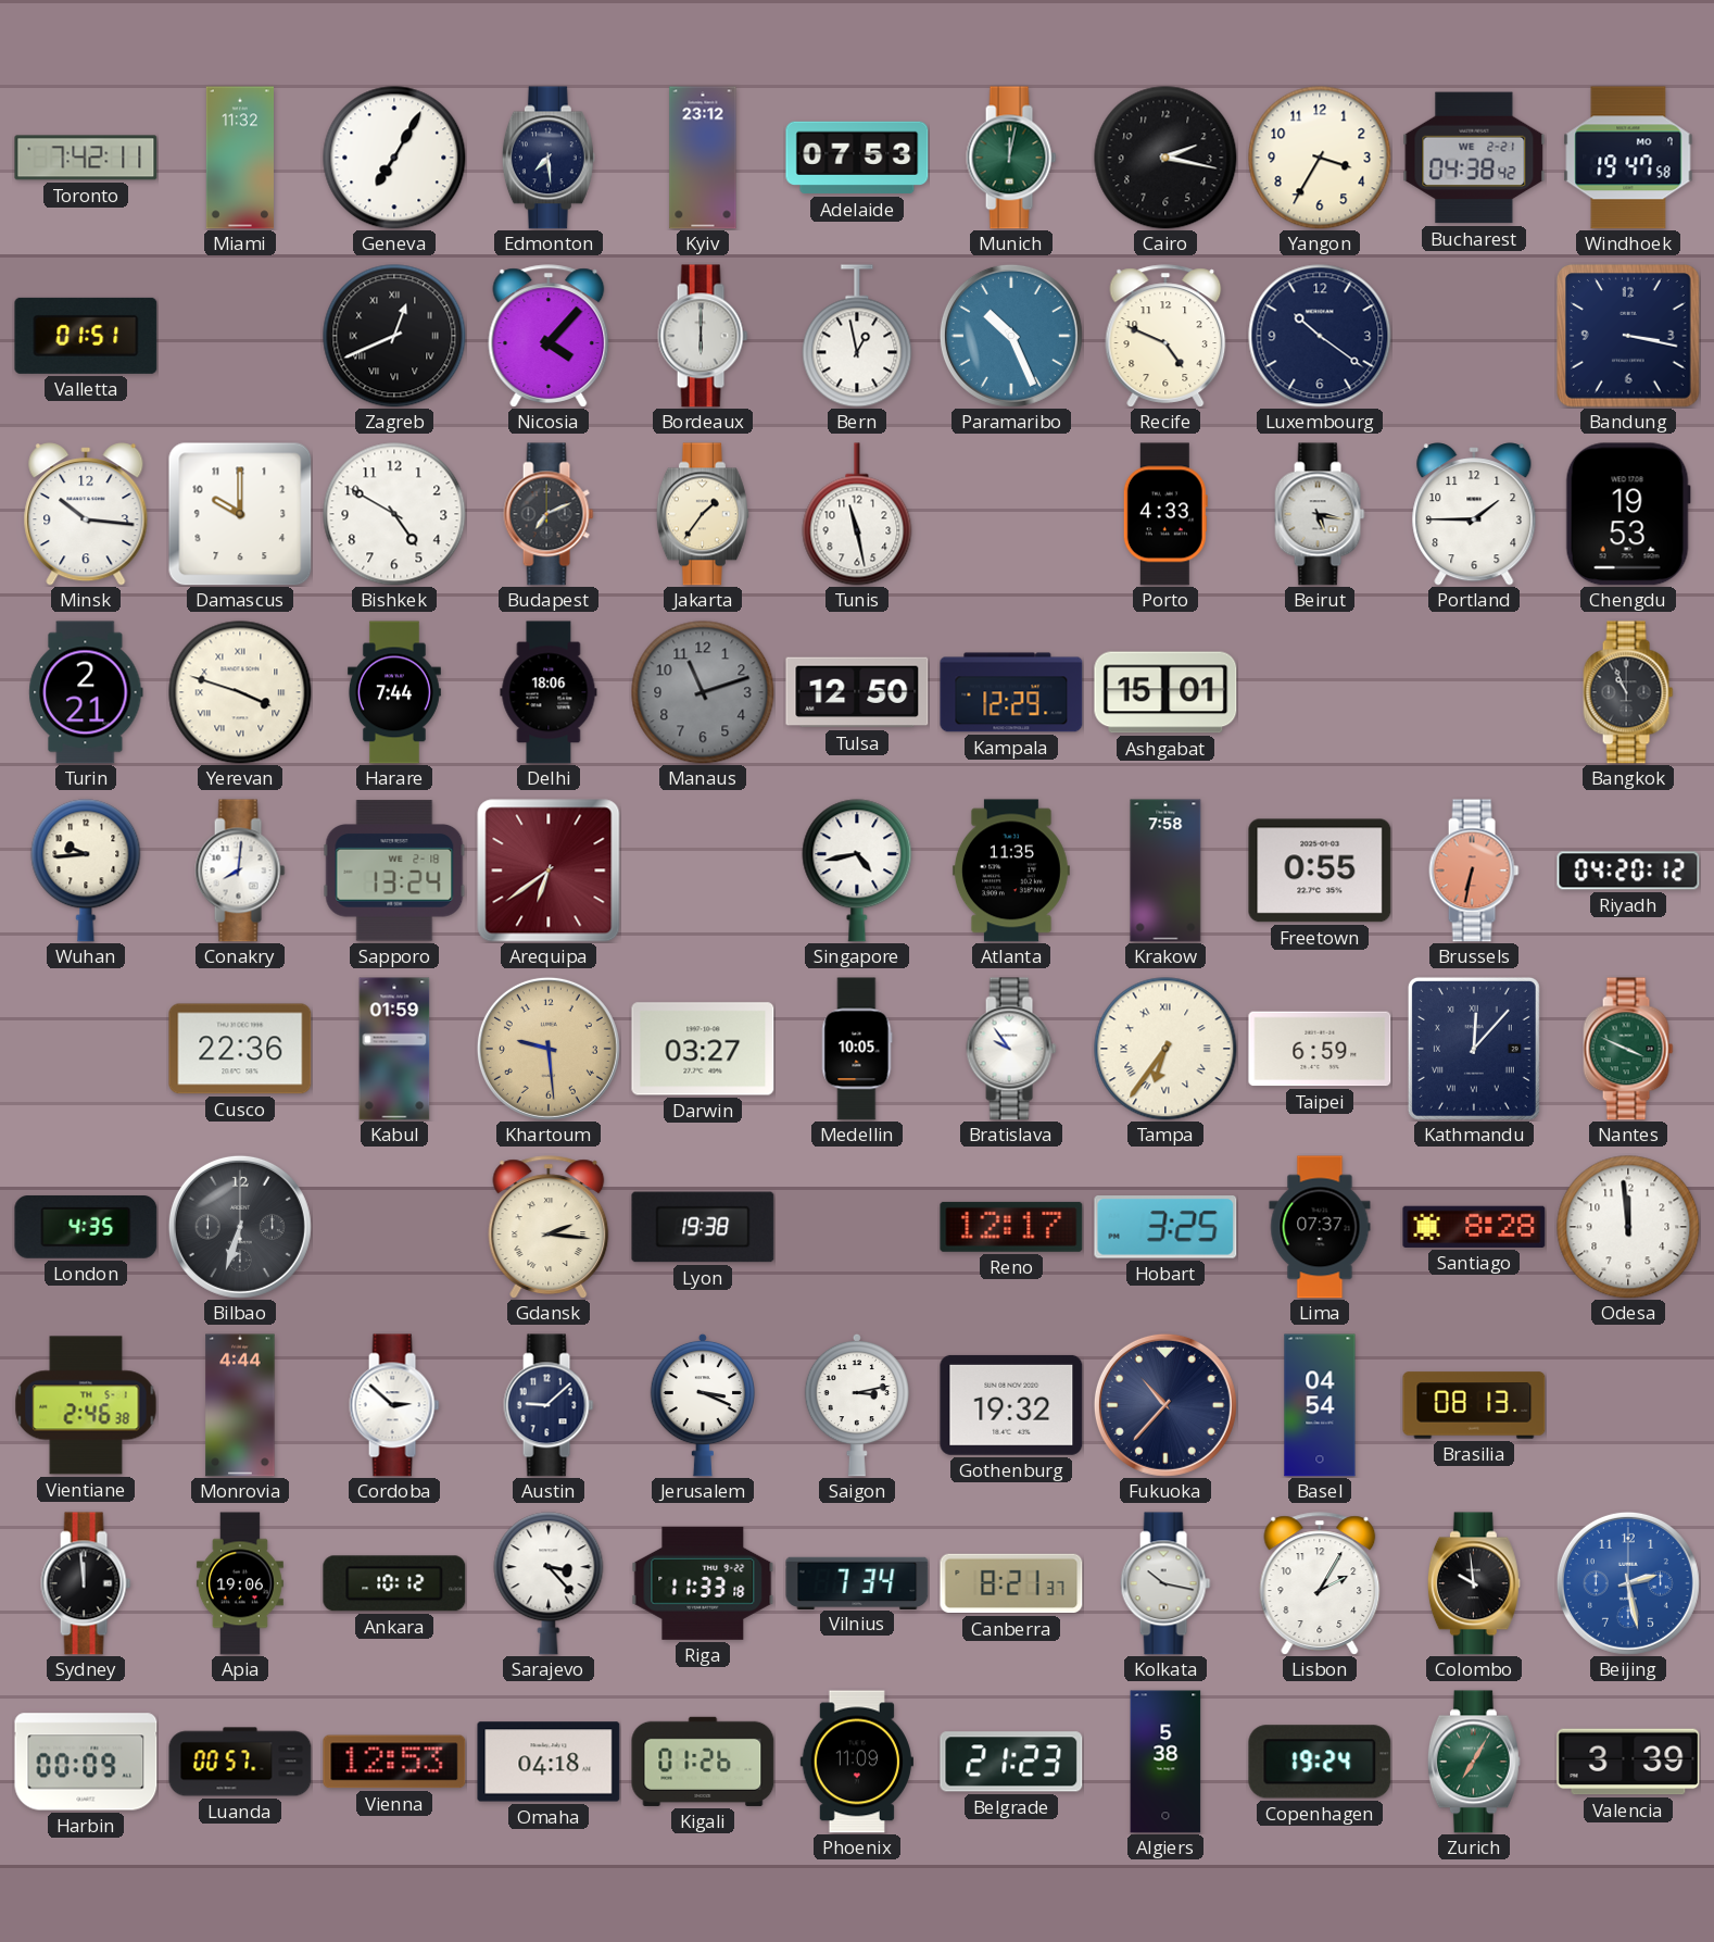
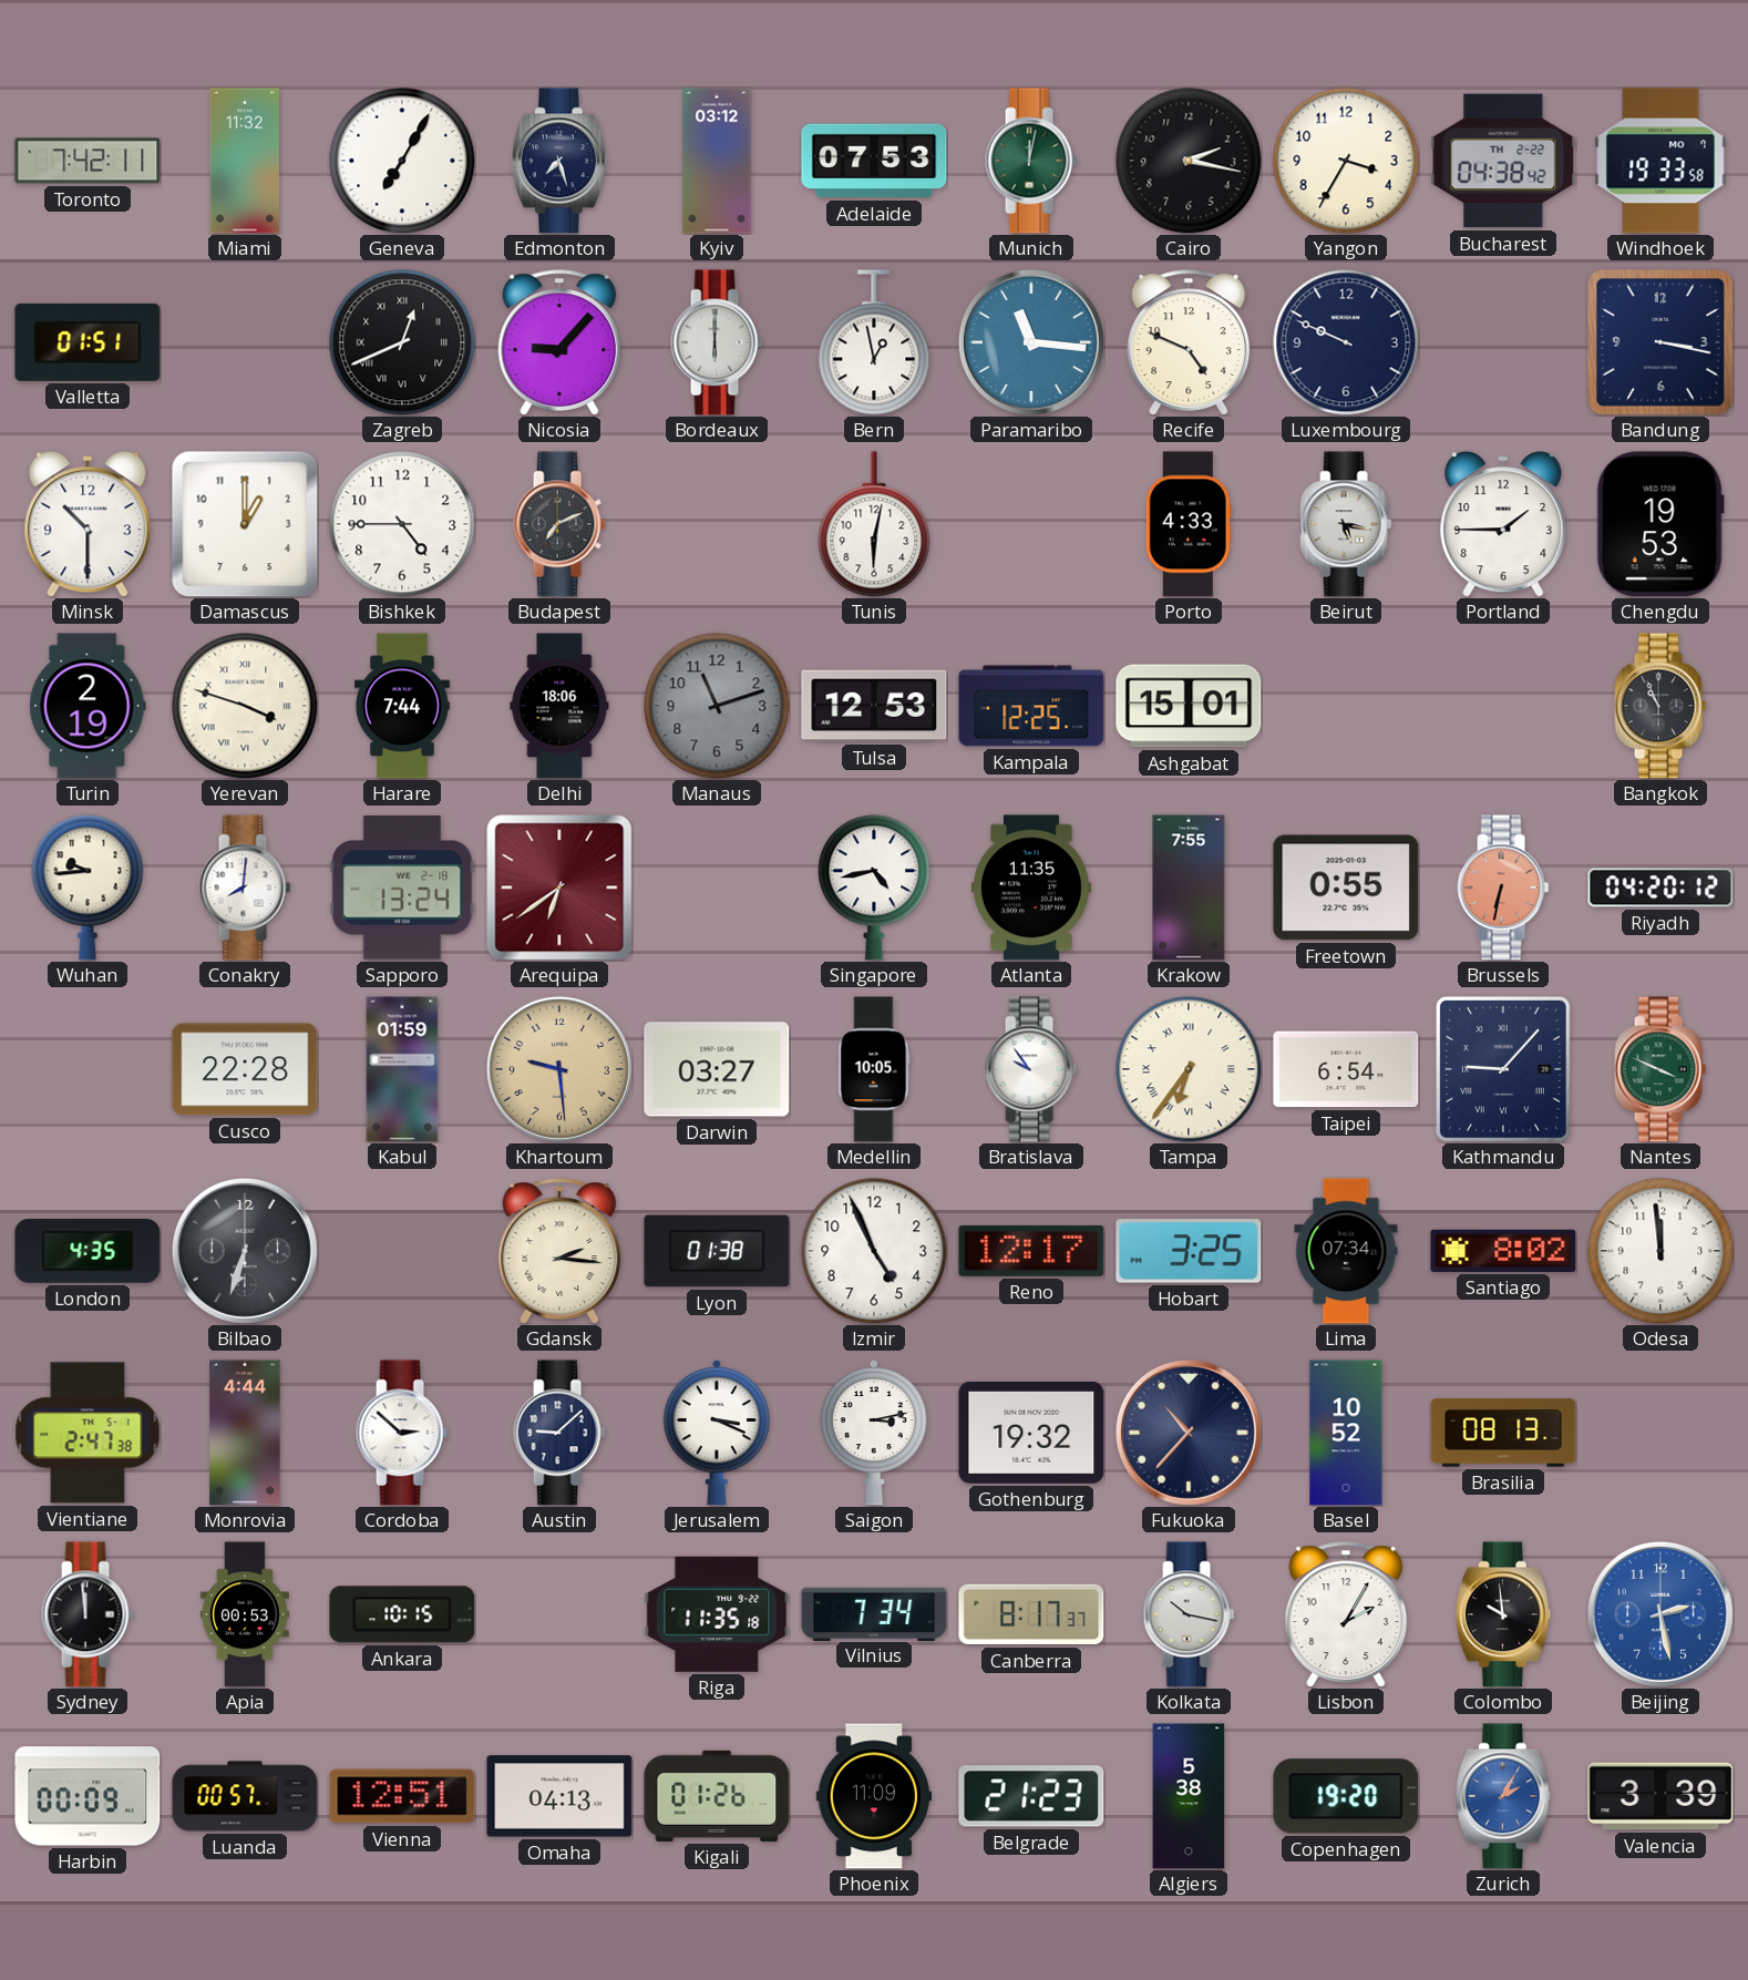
Edmonton: 7:29 -> 7:27 (559, 161)
Kyiv: 23:12 -> 03:12 (717, 161)
Bucharest date: WE 2-21 -> TH 2-22 (1503, 161)
Windhoek: 19:47 -> 19:33 (1660, 161)
Nicosia: 4:07 -> 9:07 (559, 342)
Paramaribo: 10:26 -> 11:16 (1031, 342)
Luxembourg: 10:21 -> 9:49 (1346, 342)
Minsk: 10:16 -> 10:30 (88, 524)
Damascus: 10:00 -> 1:00 (245, 524)
Bishkek: 4:50 -> 4:45 (402, 524)
Jakarta: 1:36 -> none (703, 514)
Tunis: 11:28 -> 6:02 (874, 524)
Turin: 2:21 -> 2:19 (88, 706)
Tulsa: 12:50 -> 12:53 (874, 706)
Kampala: 12:29 -> 12:25 (1031, 706)
Krakow: 7:58 -> 7:55 (1189, 888)
Cusco: 22:36 -> 22:28 (245, 1069)
Taipei: 6:59 -> 6:54 (1346, 1069)
Kathmandu: 12:07 -> 9:07 (1503, 1069)
Lyon: 19:38 -> 01:38 (717, 1251)
Izmir: none -> 4:56 (874, 1251)
Lima: 07:37 -> 07:34 (1346, 1251)
Santiago: 8:28 -> 8:02 (1503, 1251)
Vientiane: 2:46 -> 2:47 (88, 1433)
Basel: 04:54 -> 10:52 (1346, 1433)
Apia: 19:06 -> 00:53 (245, 1614)
Ankara: 10:12 -> 10:15 (402, 1614)
Sarajevo: 3:23 -> none (549, 1583)
Riga: 11:33 -> 11:35 (717, 1614)
Canberra: 8:21 -> 8:17 (1031, 1614)
Vienna: 12:53 -> 12:51 (402, 1796)
Omaha: 04:18 -> 04:13 (559, 1796)
Copenhagen: 19:24 -> 19:20 (1346, 1796)
Zurich: 7:05 -> 2:05 (1503, 1796)
Zurich dial: green -> blue (1503, 1796)
